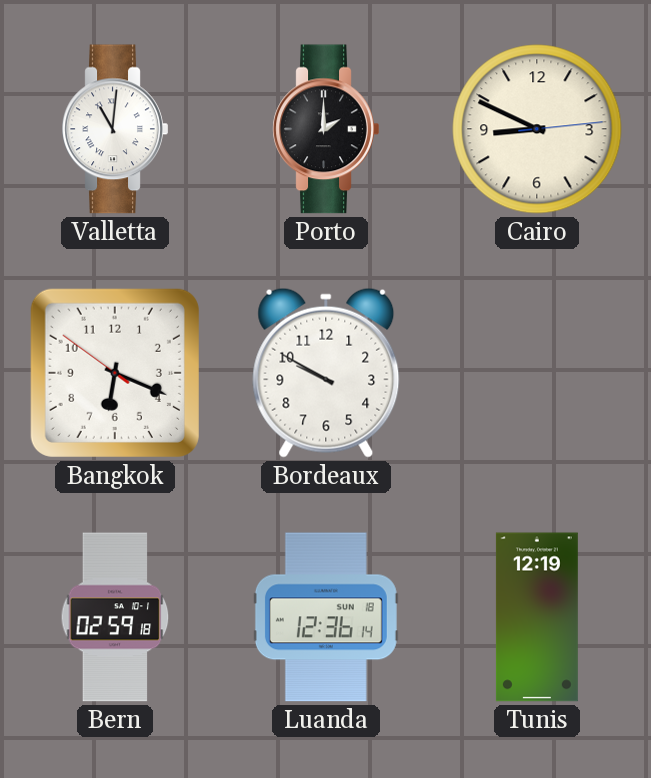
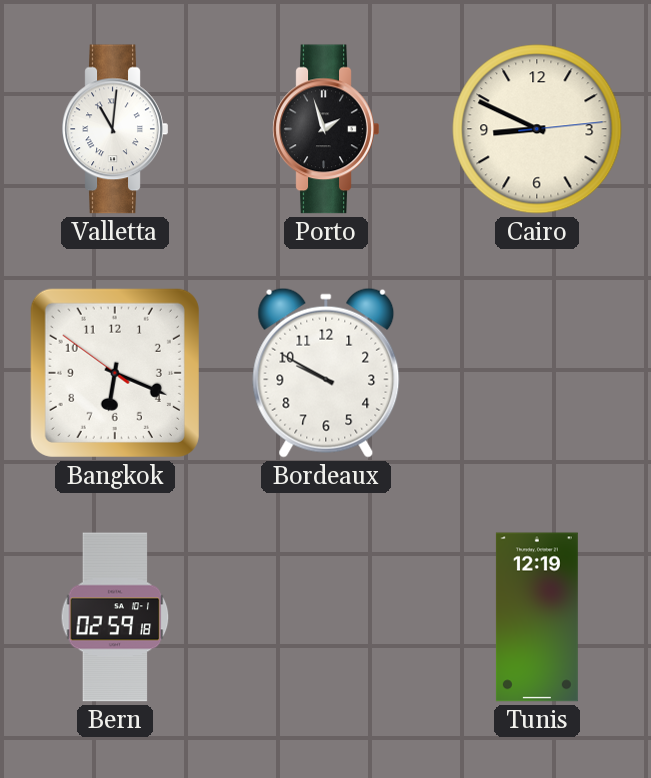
Porto: 2:00 -> 1:57 (326, 129)
Luanda: 12:36 -> none (326, 617)
